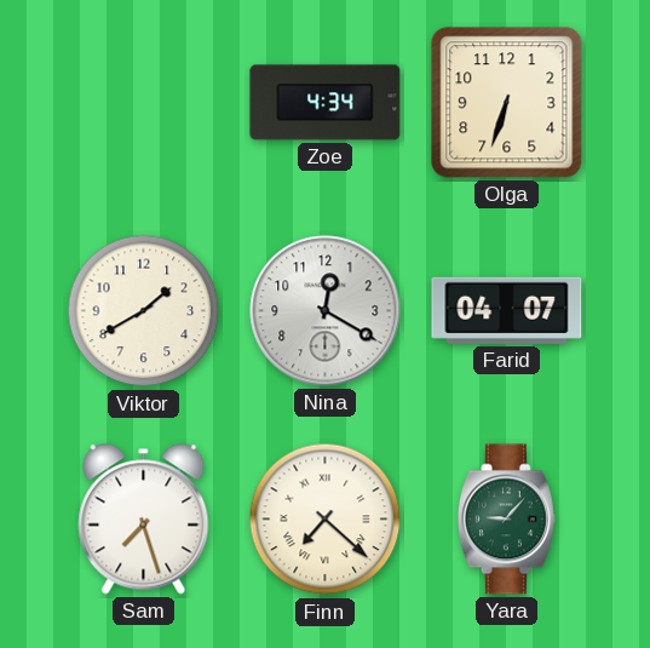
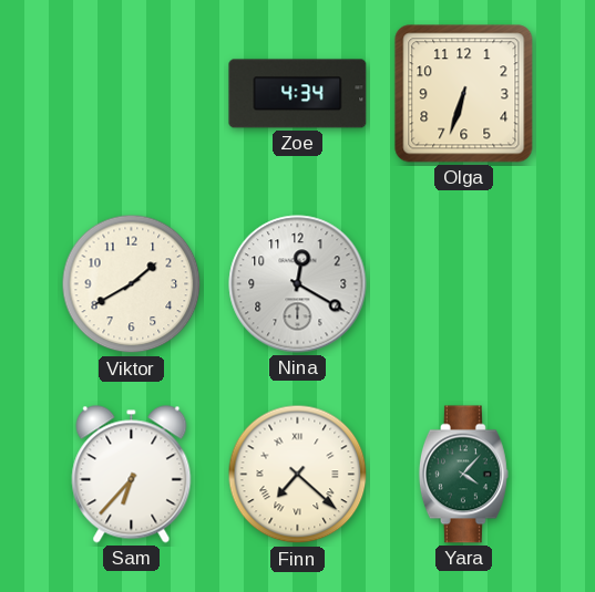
Farid: 04:07 -> none (507, 310)
Sam: 7:27 -> 6:37 (132, 475)
Yara: 9:07 -> 4:07 (463, 475)
